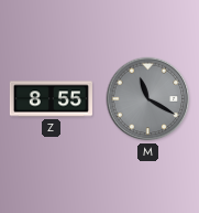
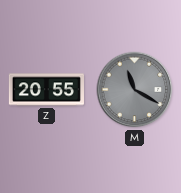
Z: 8:55 -> 20:55 (46, 90)
